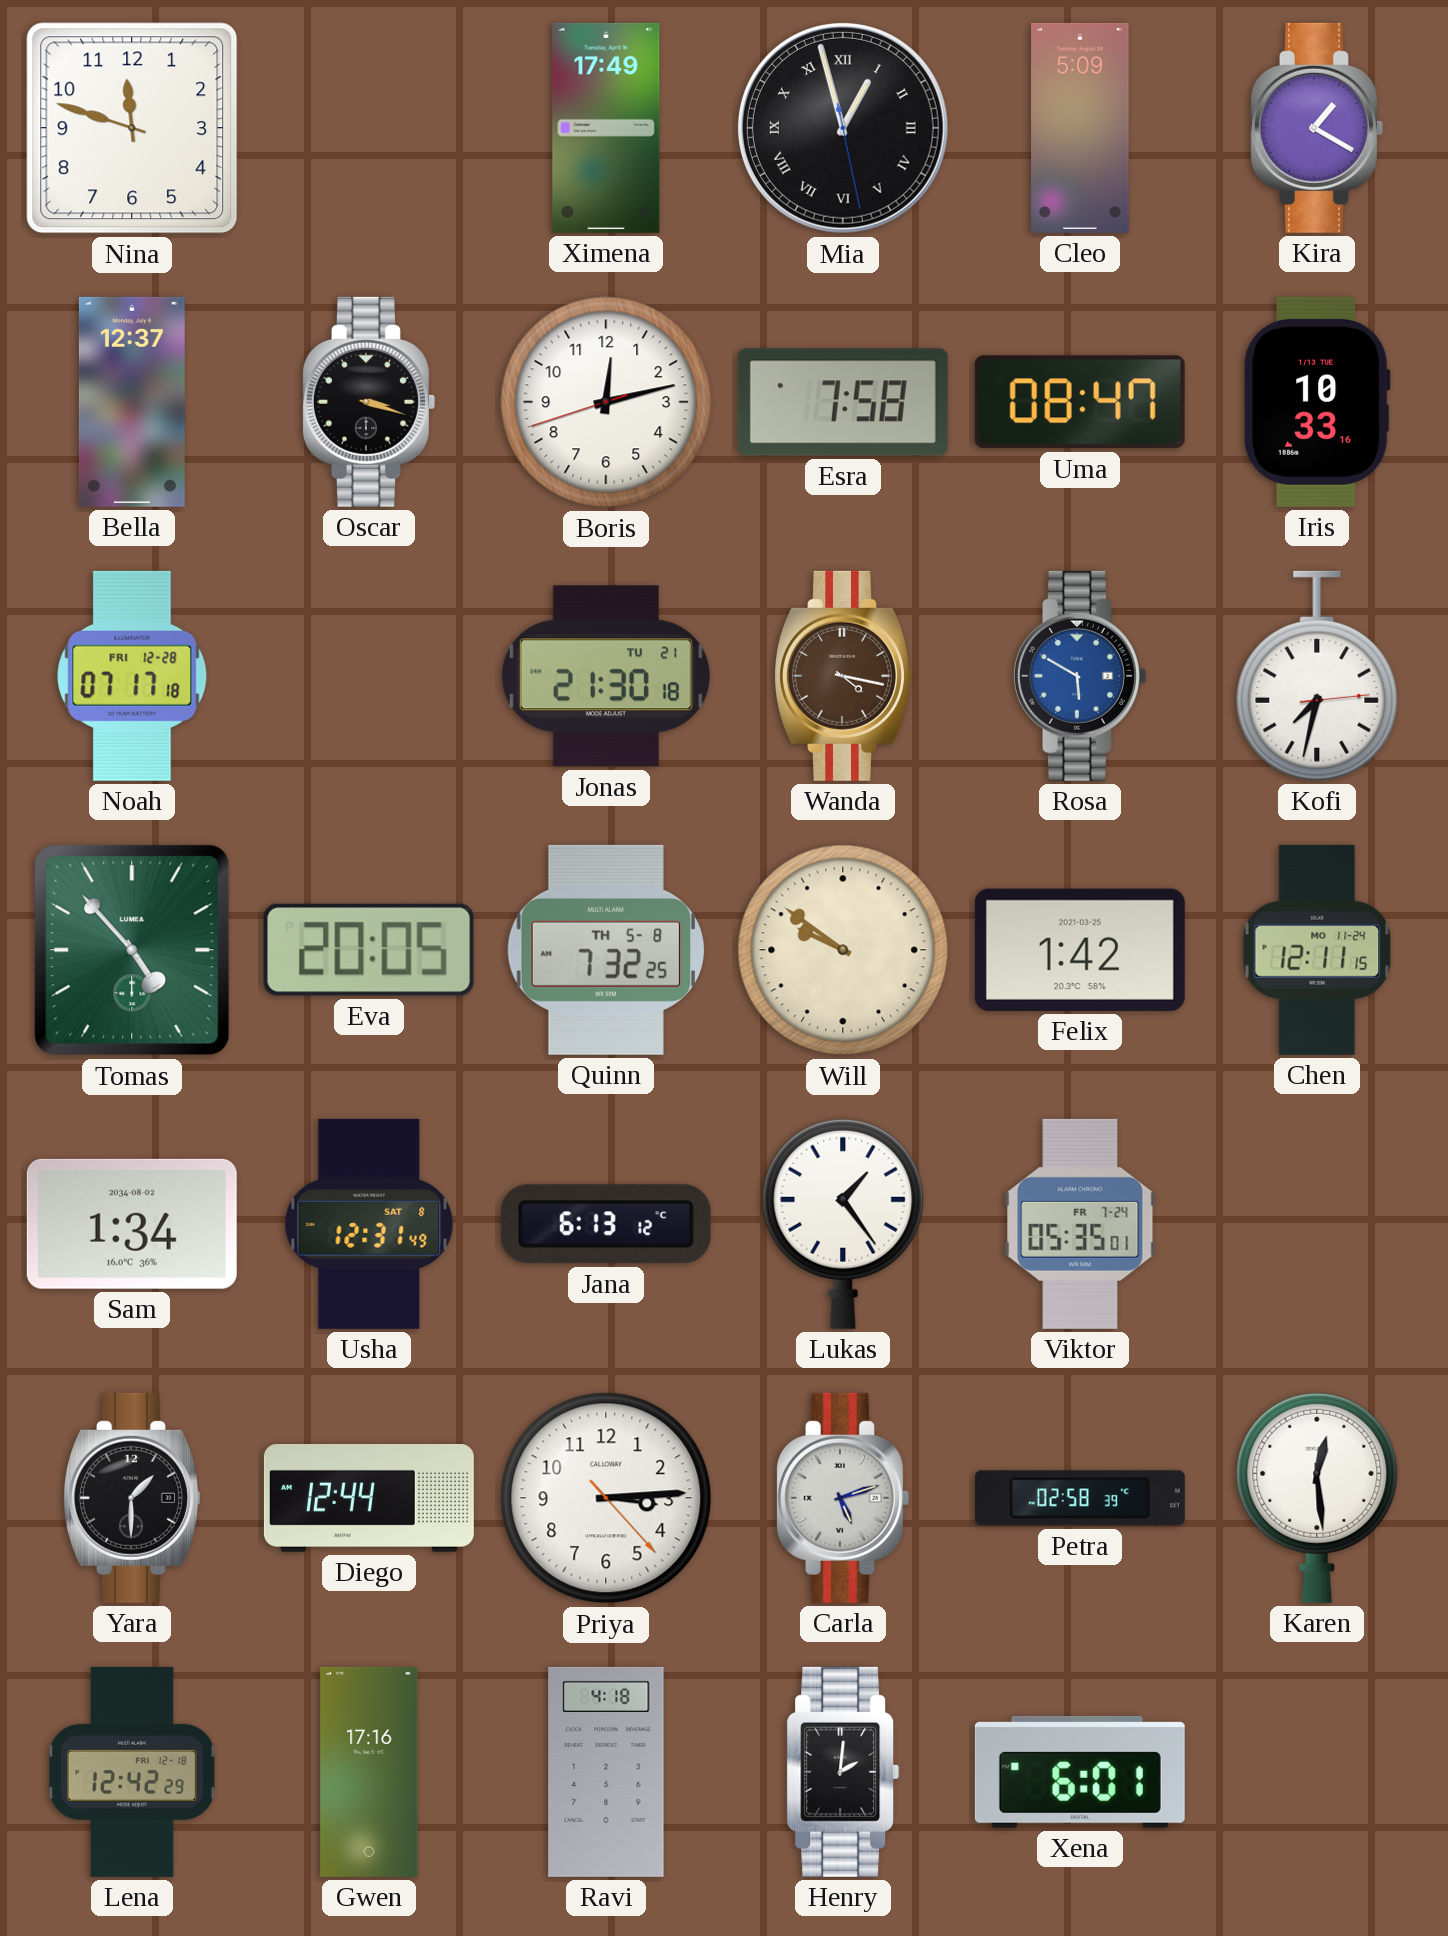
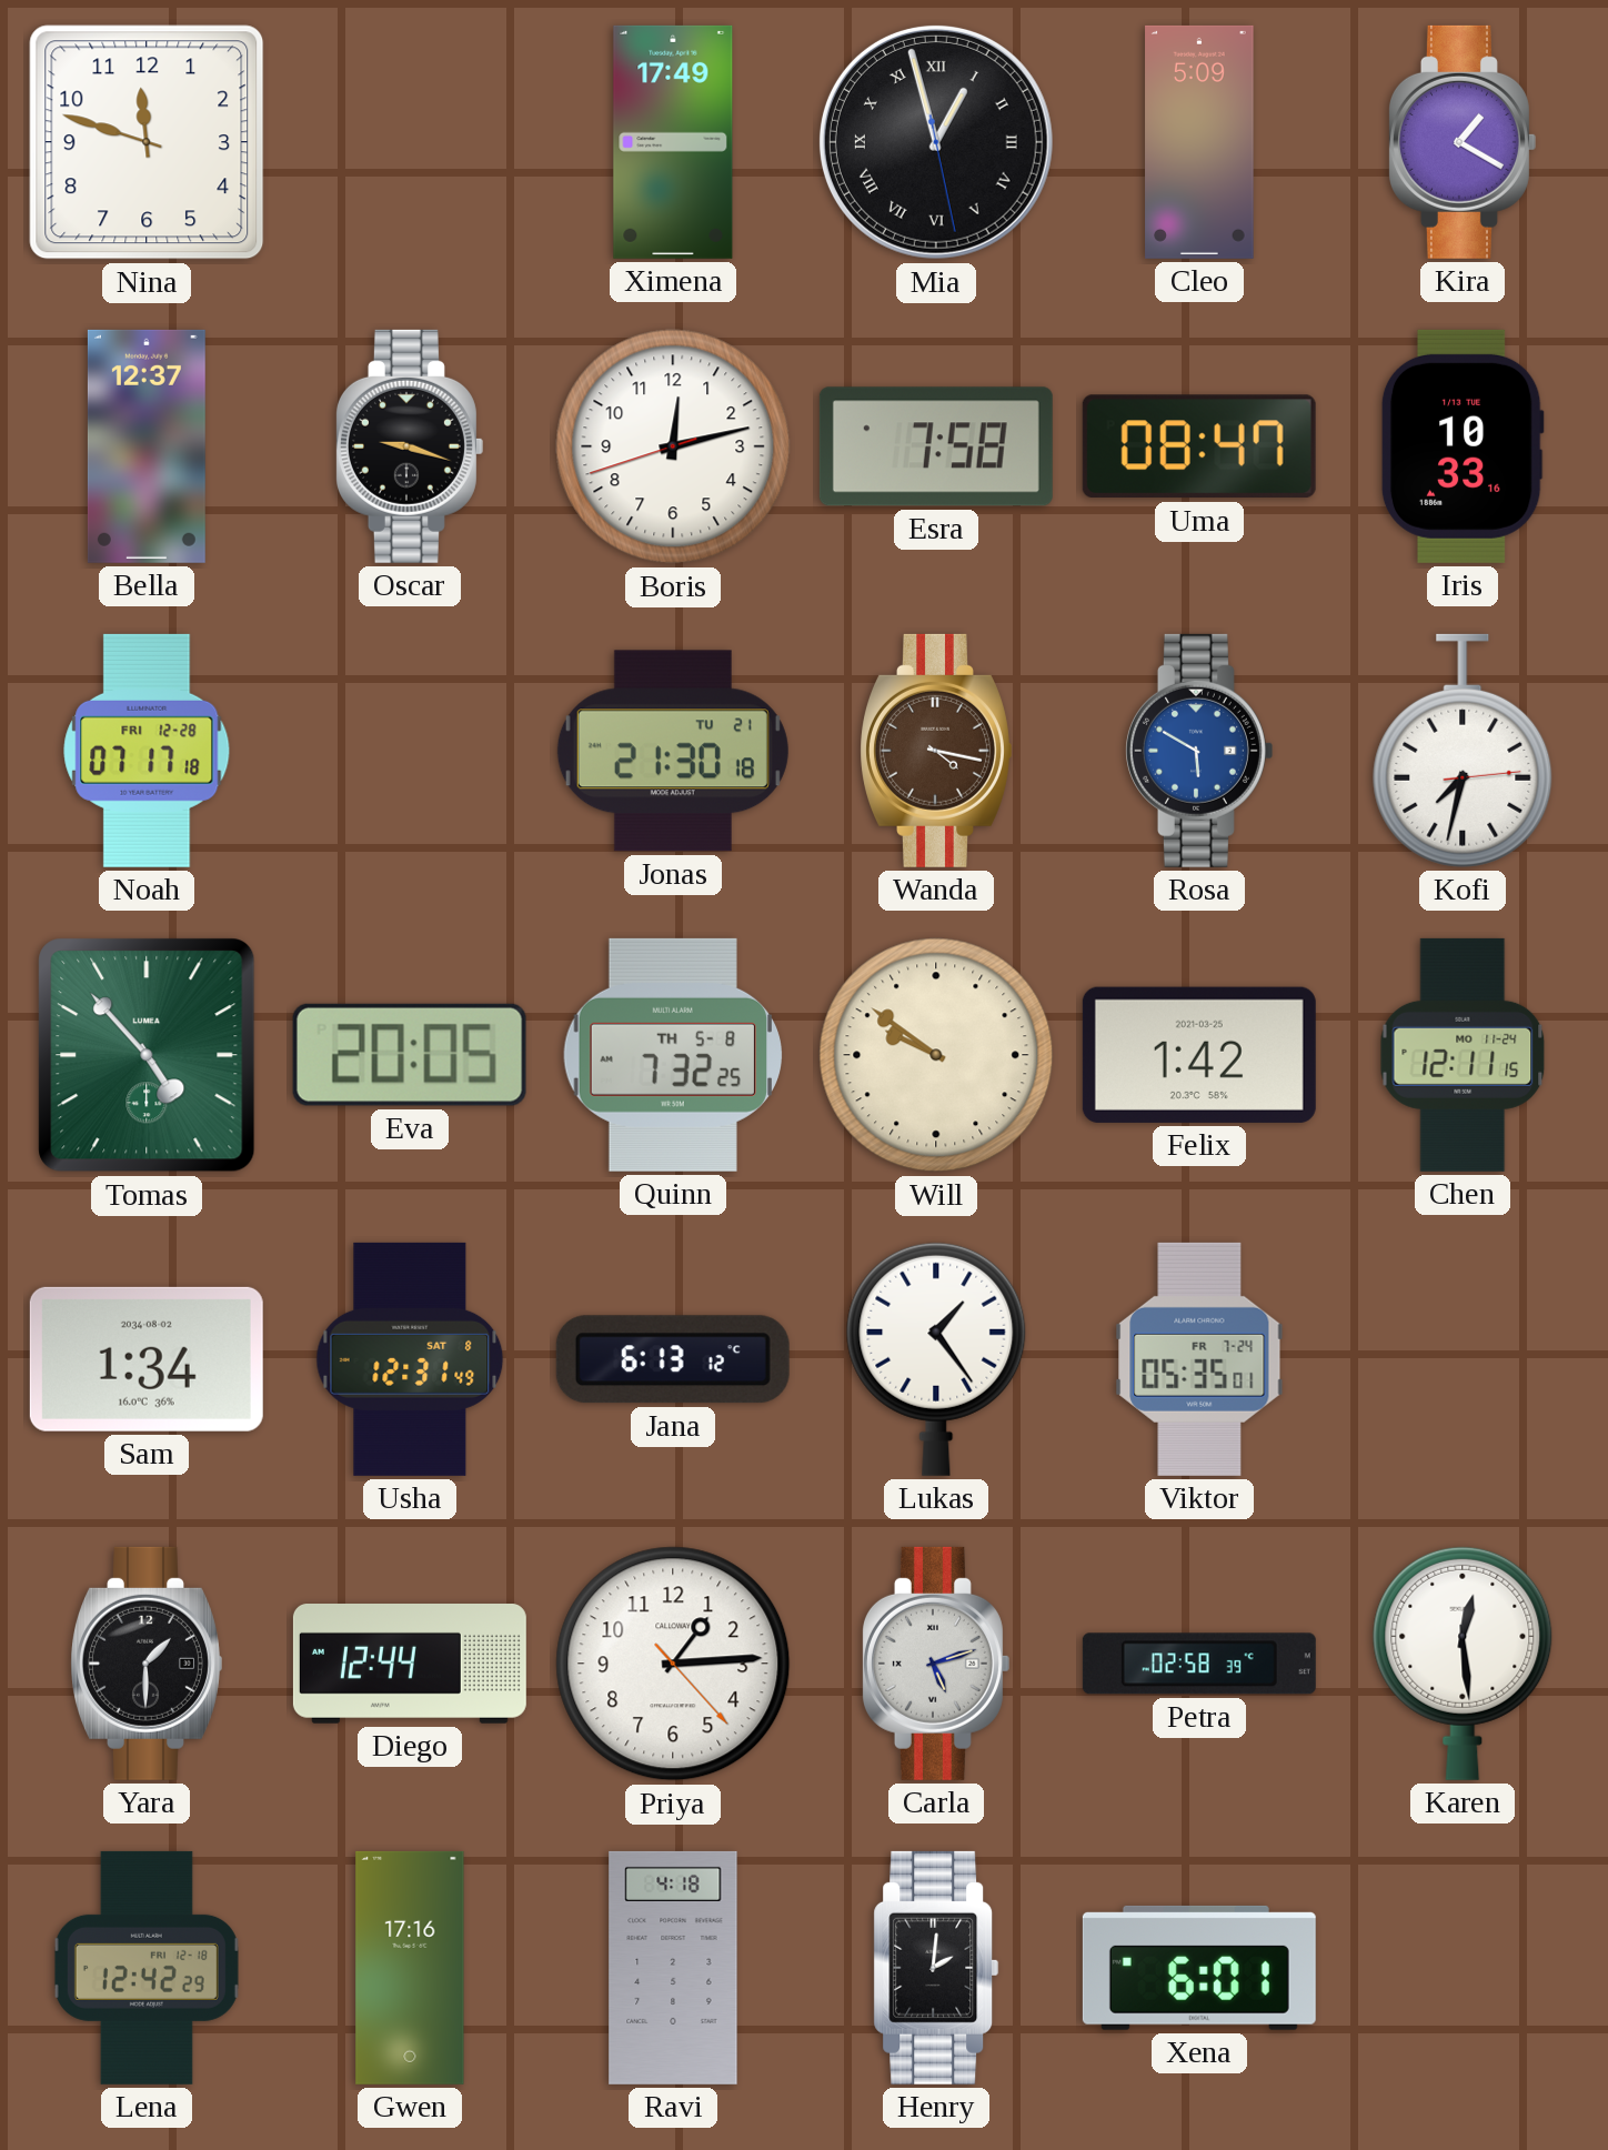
Oscar: 3:18 -> 9:18 (409, 446)
Priya: 3:14 -> 1:14 (673, 1664)
